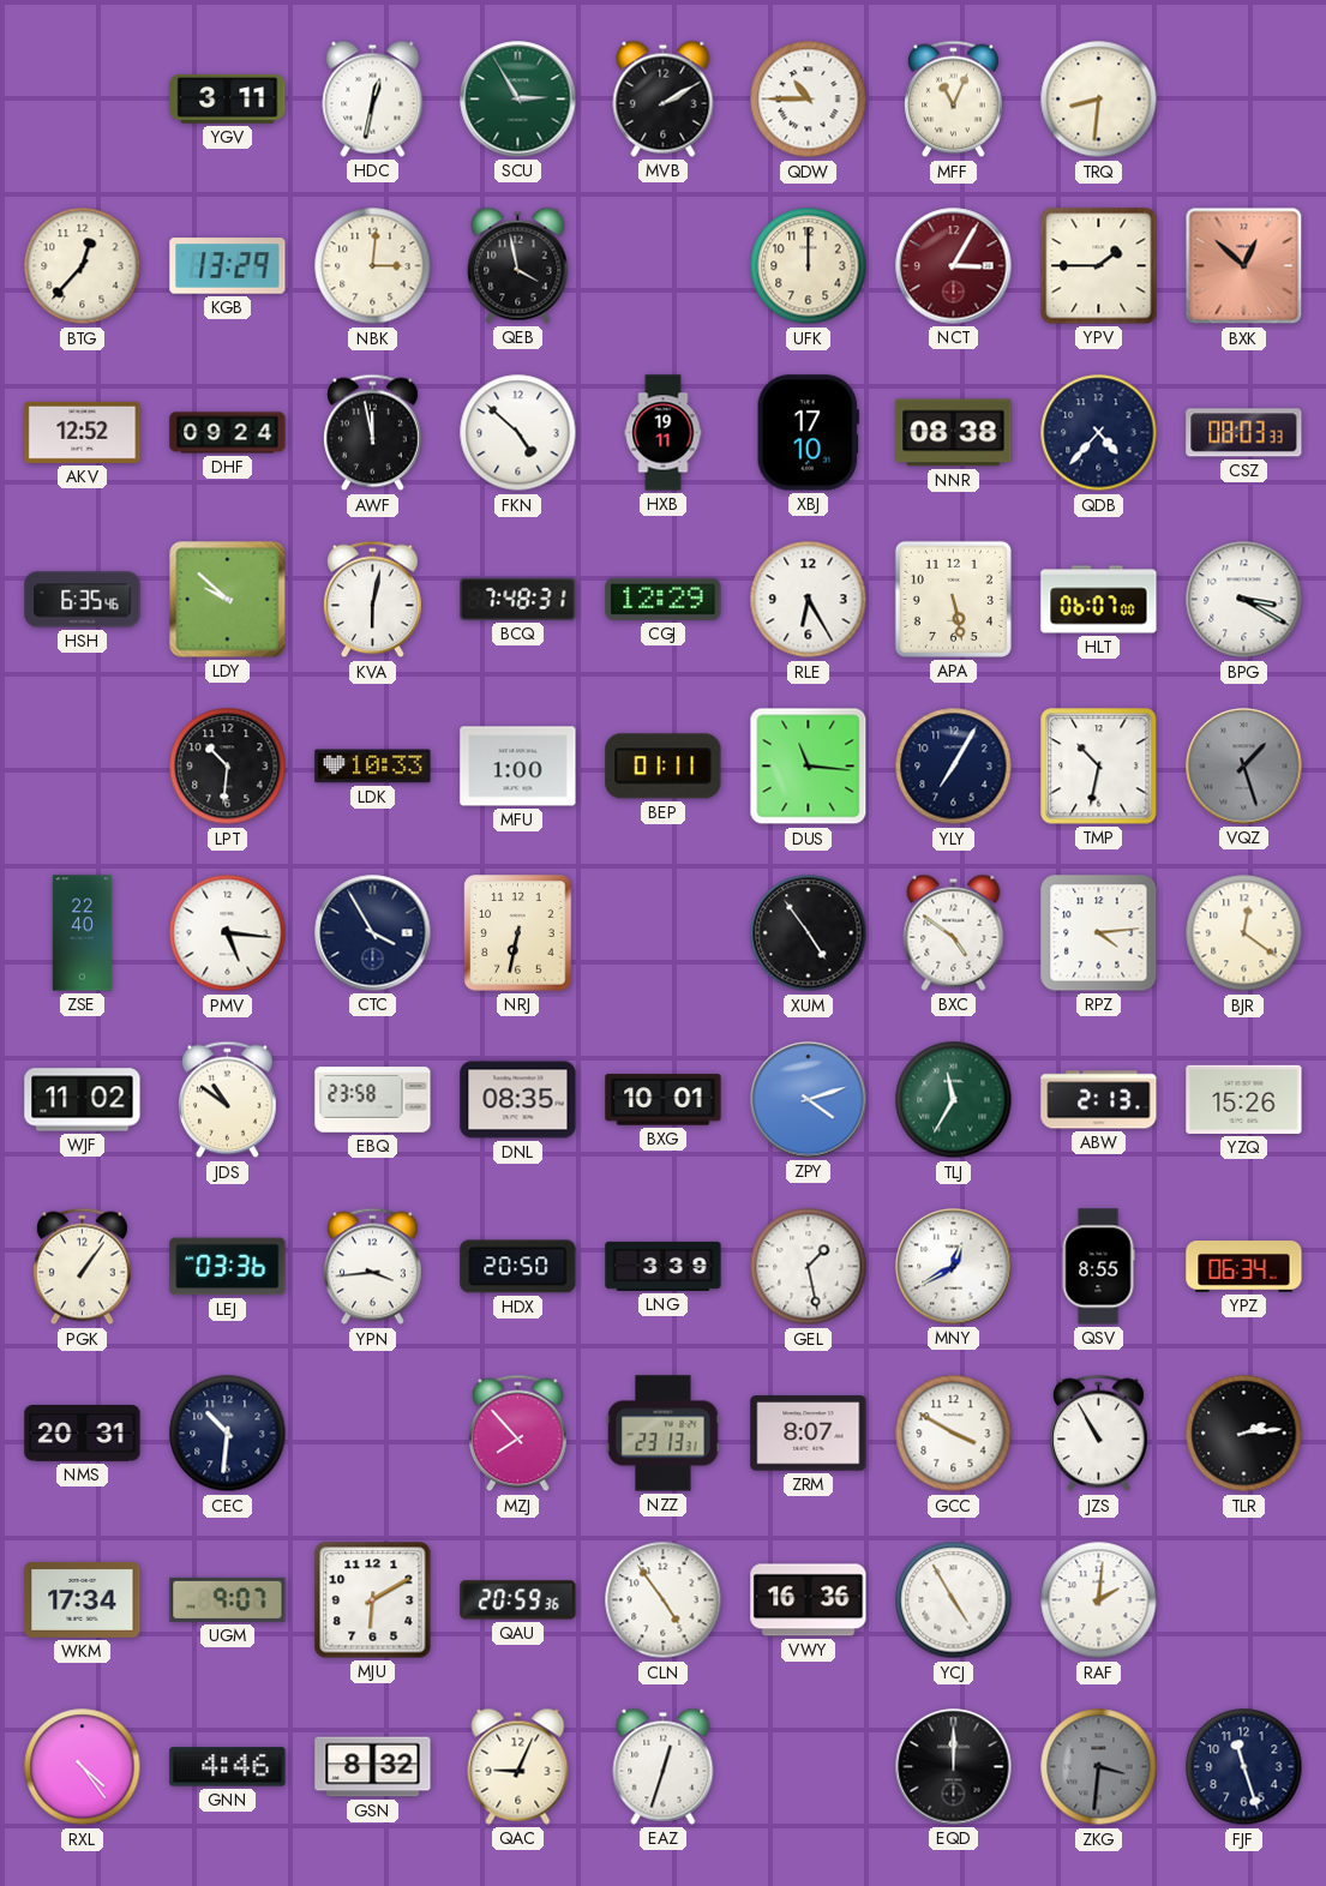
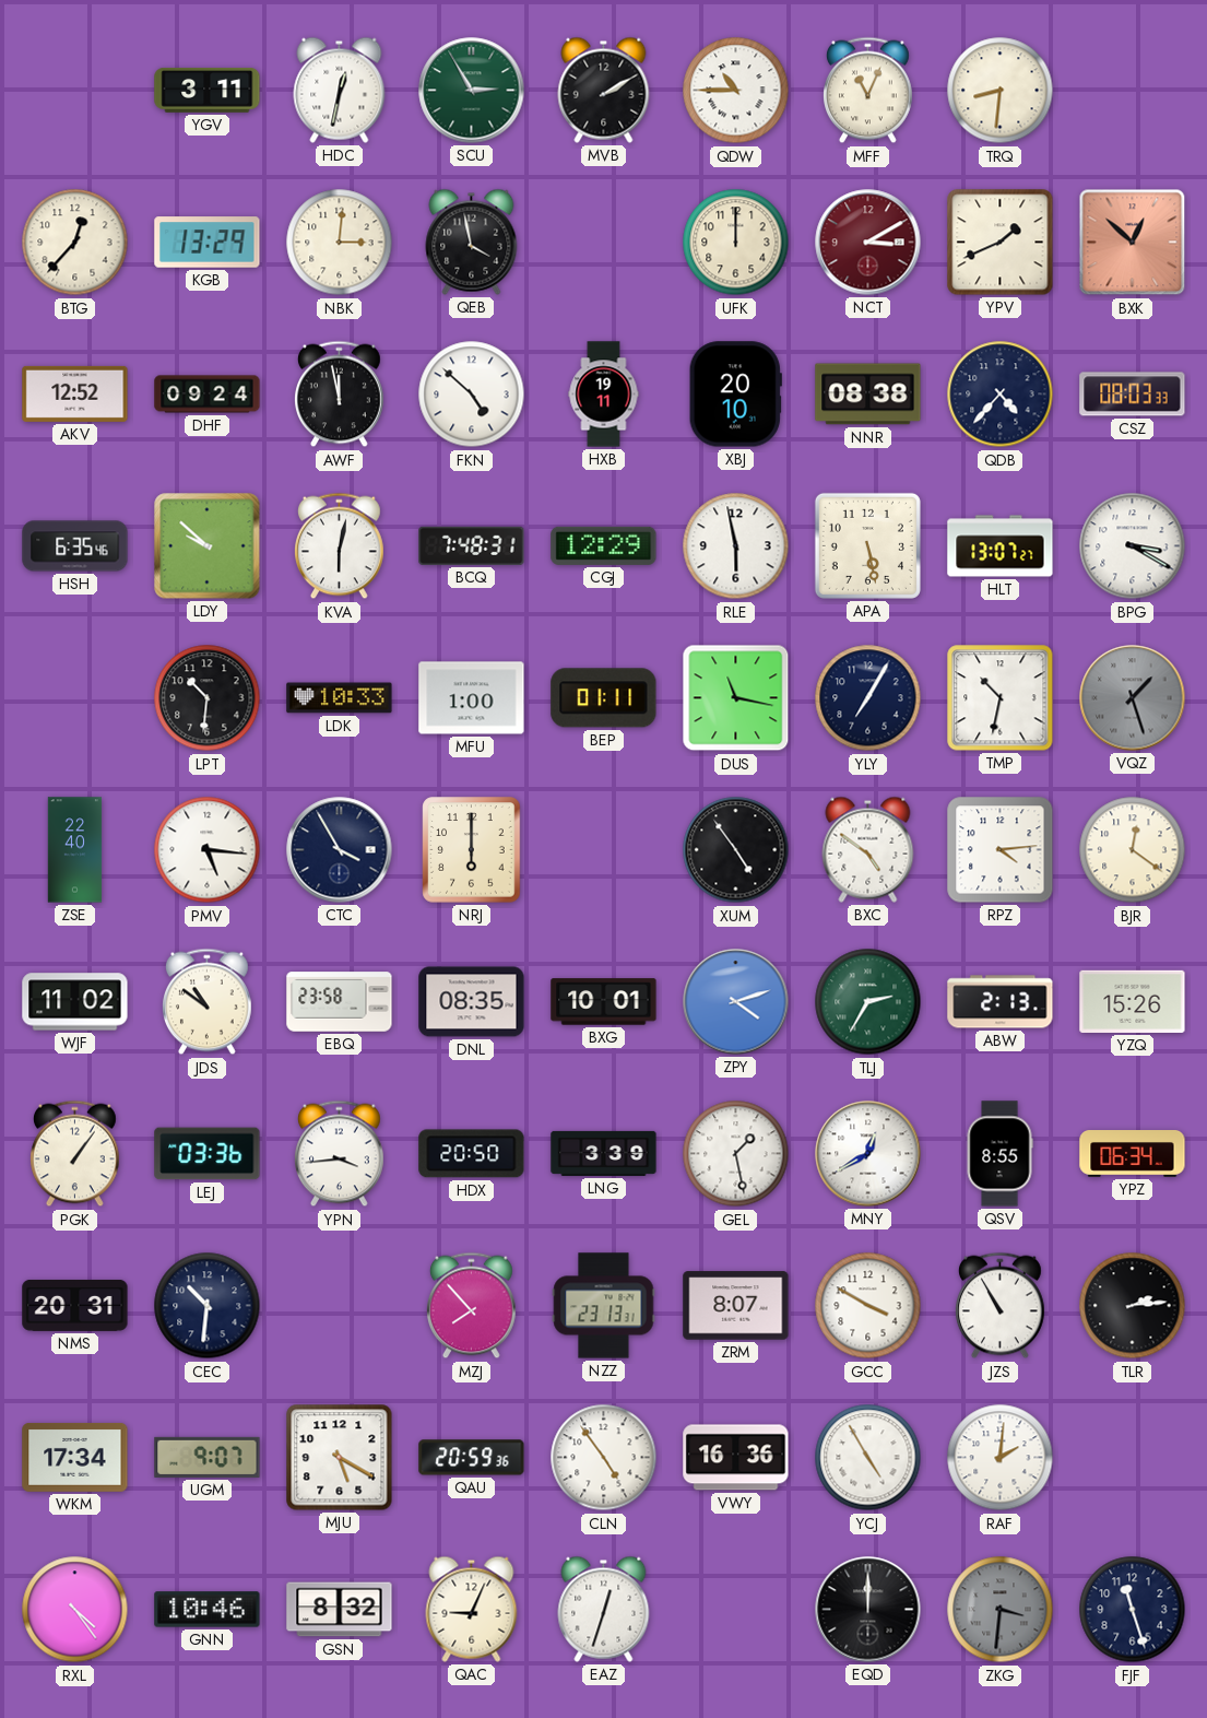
NCT: 3:05 -> 3:10 (868, 243)
YPV: 1:45 -> 1:41 (1001, 243)
XBJ: 17:10 -> 20:10 (735, 395)
RLE: 6:25 -> 5:58 (736, 546)
HLT: 06:07 -> 13:07 (1001, 546)
DUS: 11:16 -> 11:17 (736, 698)
NRJ: 6:32 -> 6:00 (472, 850)
TLJ: 11:35 -> 2:35 (868, 1002)
MJU: 6:10 -> 5:20 (340, 1458)
GNN: 4:46 -> 10:46 (208, 1610)
